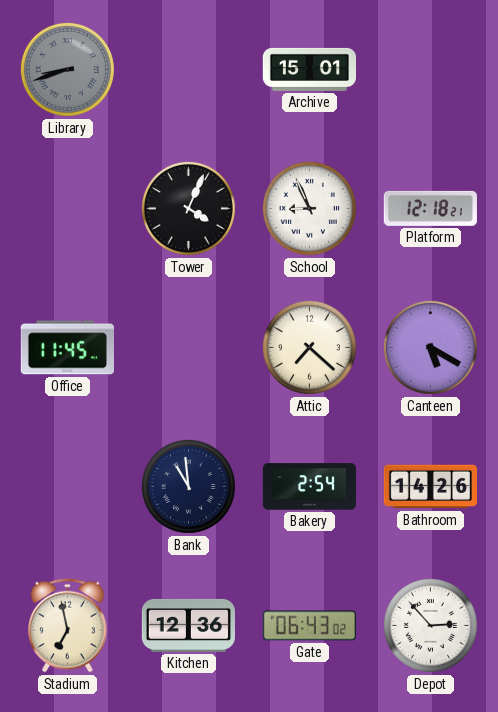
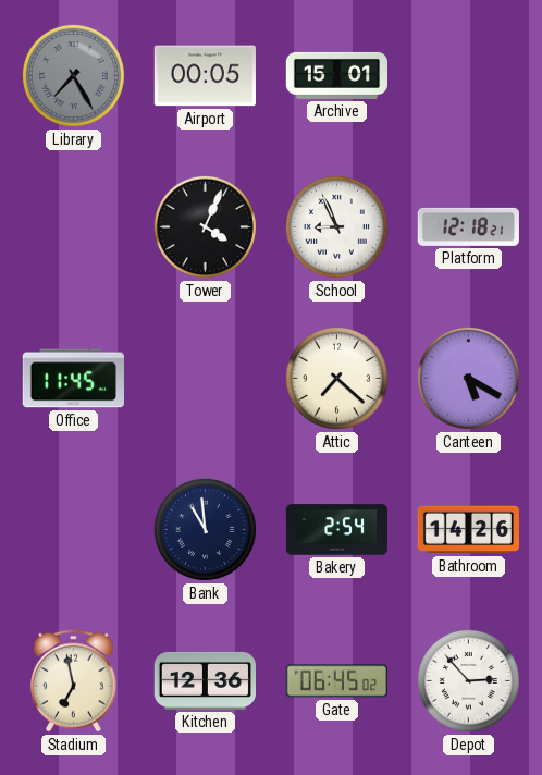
Library: 8:42 -> 7:25 (73, 75)
Airport: none -> 00:05 (205, 76)
Gate: 06:43 -> 06:45 (336, 681)
